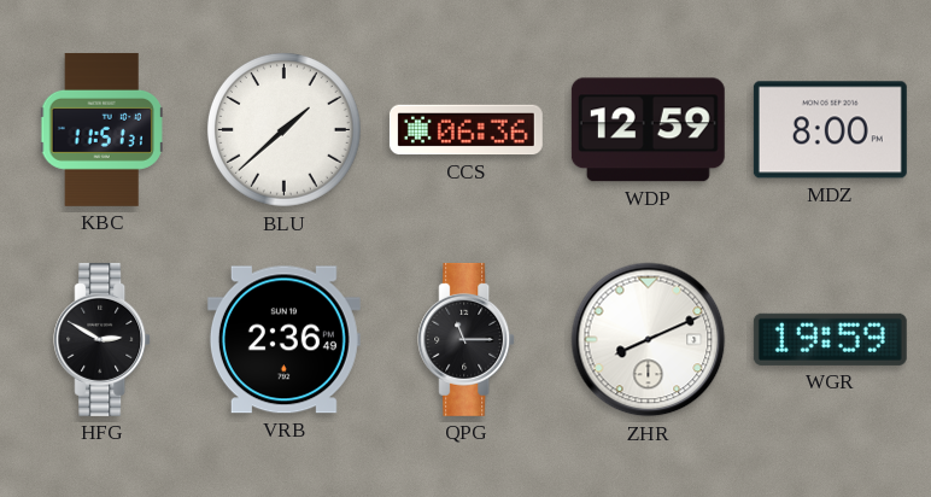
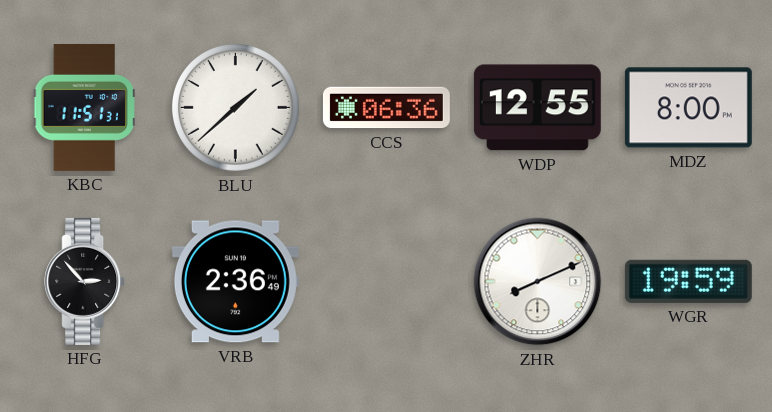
WDP: 12:59 -> 12:55 (537, 108)
HFG: 2:50 -> 2:53 (85, 281)
QPG: 11:15 -> none (467, 339)
